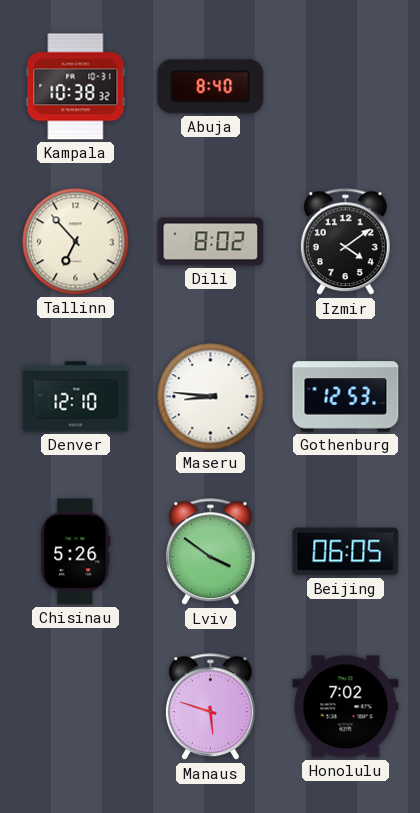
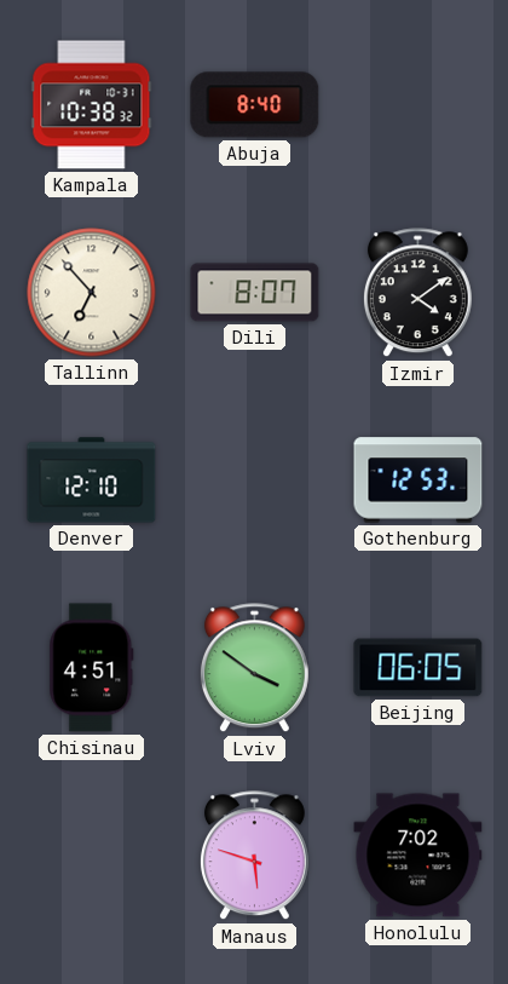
Dili: 8:02 -> 8:07 (255, 293)
Maseru: 8:46 -> none (211, 397)
Chisinau: 5:26 -> 4:51 (92, 668)
